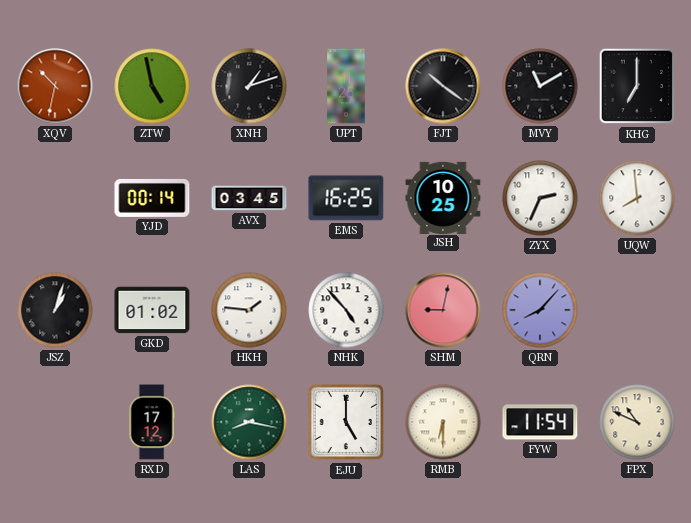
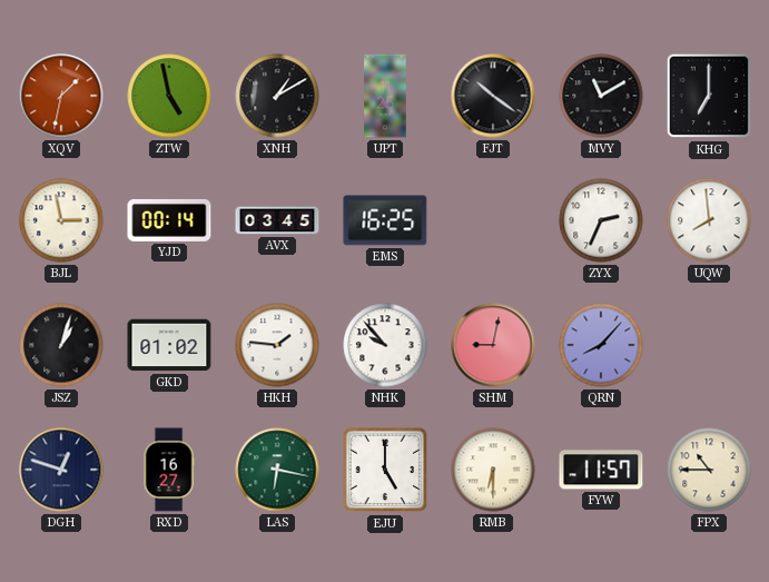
XQV: 10:32 -> 1:32 (61, 96)
XNH: 1:12 -> 1:10 (277, 96)
BJL: none -> 2:58 (61, 220)
JSH: 10:25 -> none (443, 197)
NHK: 4:53 -> 9:53 (385, 345)
DGH: none -> 12:48 (61, 470)
RXD: 17:12 -> 16:27 (169, 470)
LAS: 8:17 -> 6:17 (277, 470)
FYW: 11:54 -> 11:57 (601, 470)
FPX: 10:49 -> 10:45 (709, 470)
